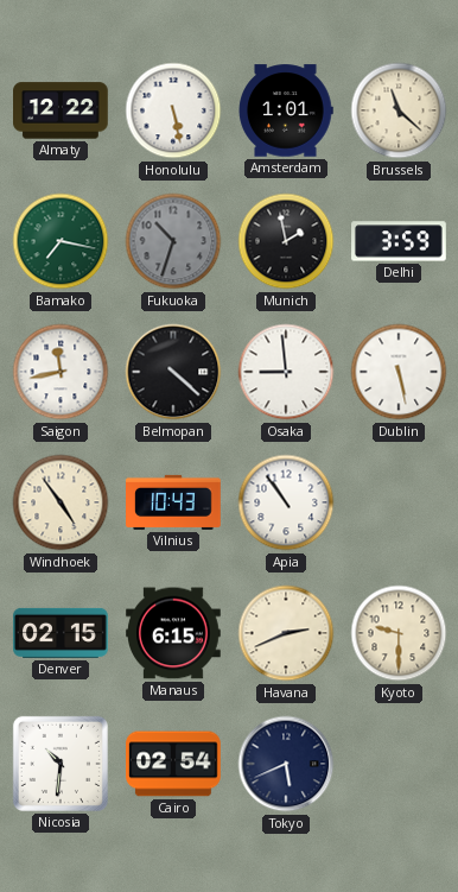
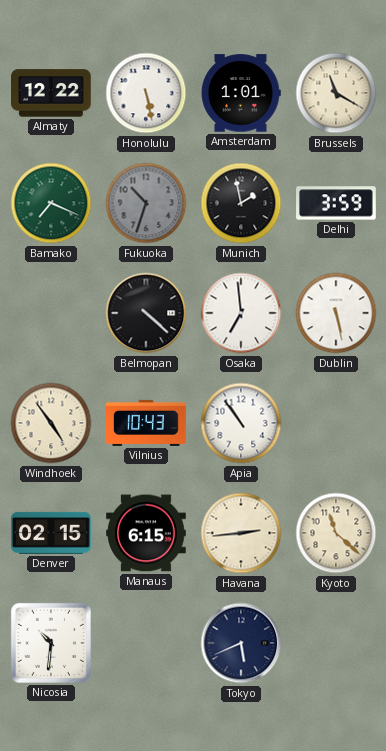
Brussels: 11:22 -> 11:20 (336, 93)
Bamako: 7:17 -> 7:19 (51, 203)
Saigon: 11:43 -> none (61, 372)
Osaka: 8:59 -> 6:59 (241, 313)
Havana: 2:41 -> 2:44 (241, 533)
Kyoto: 9:30 -> 11:22 (336, 533)
Cairo: 02:54 -> none (173, 764)
